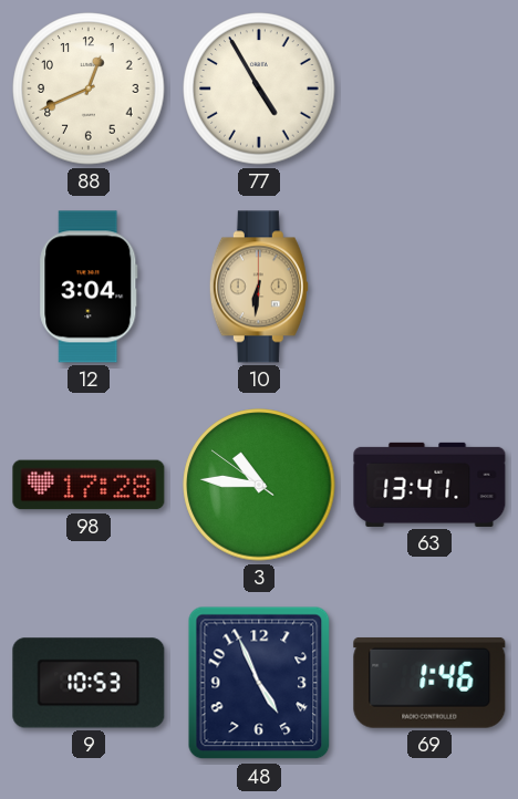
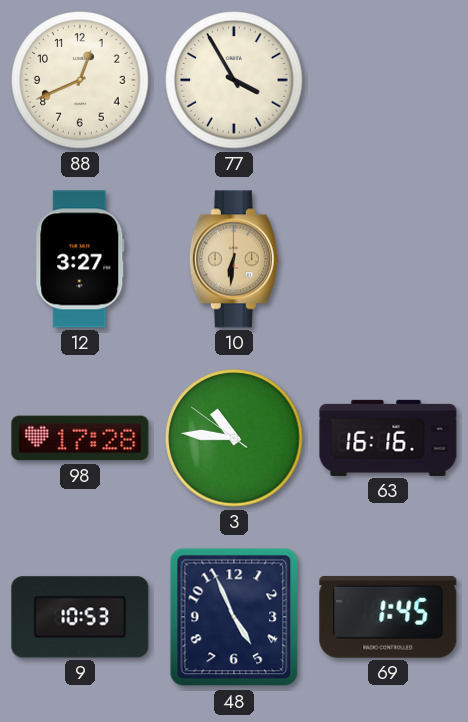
77: 4:55 -> 3:55 (234, 80)
12: 3:04 -> 3:27 (80, 259)
63: 13:41 -> 16:16 (388, 438)
69: 1:46 -> 1:45 (388, 617)
